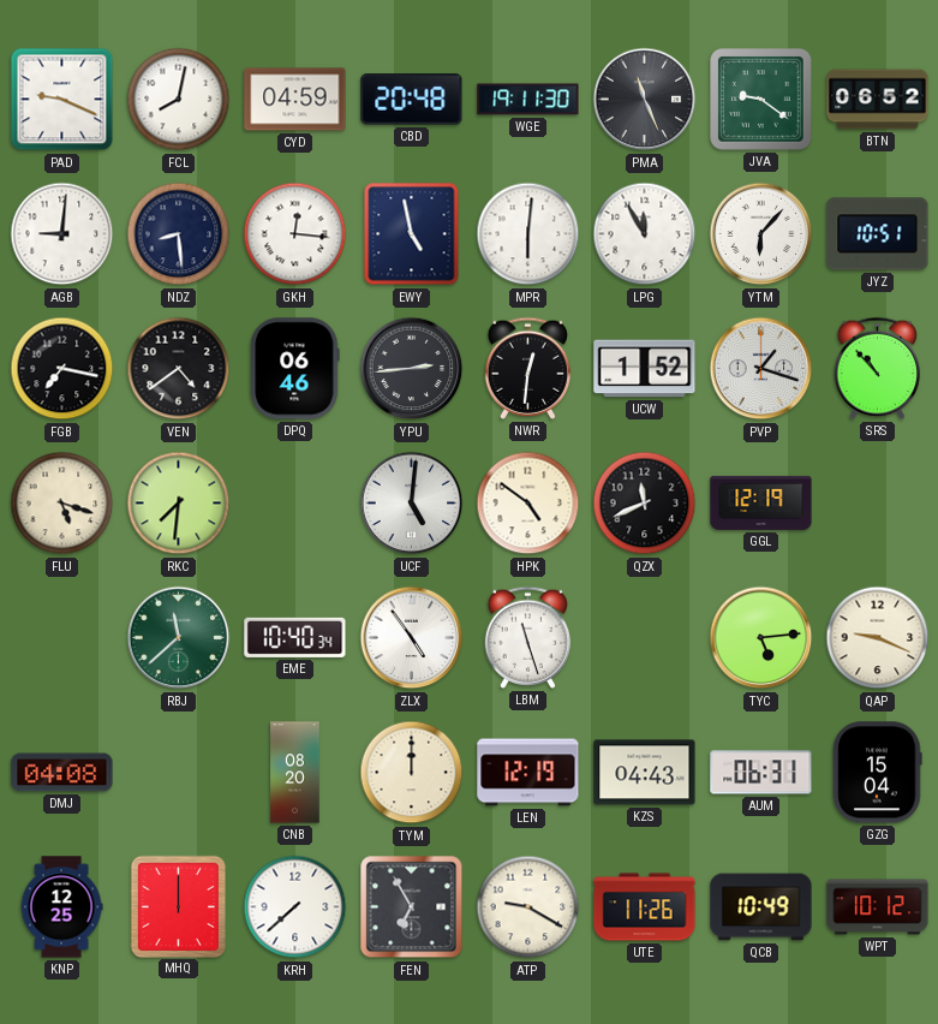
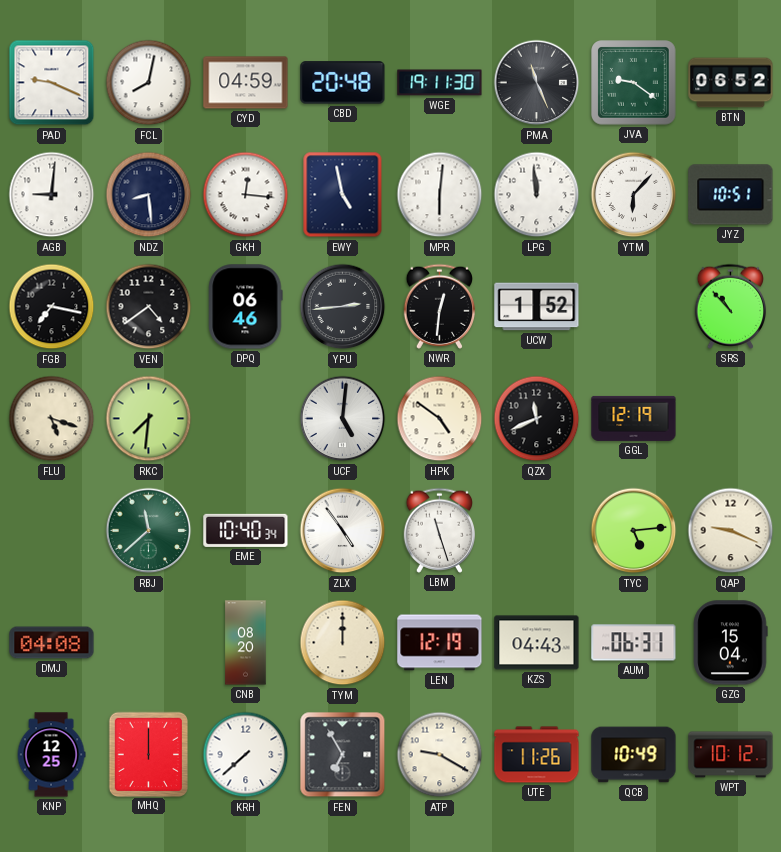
LPG: 11:55 -> 11:59 (537, 195)
PVP: 1:18 -> none (761, 369)
